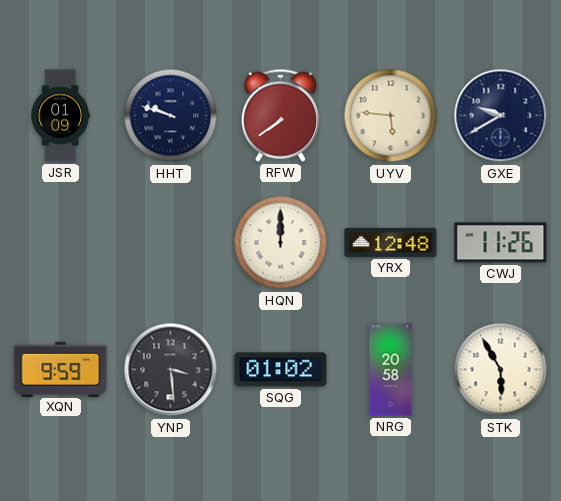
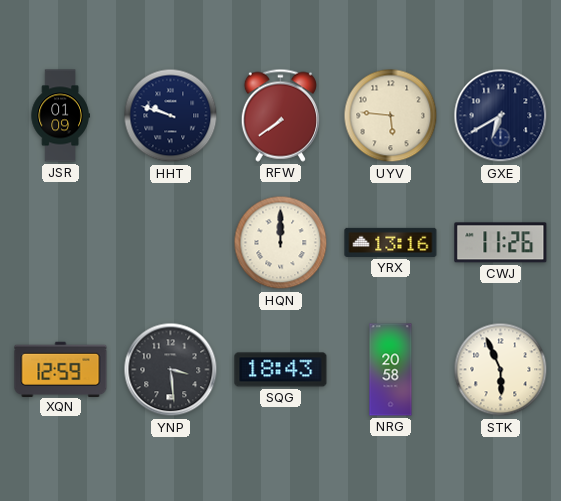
GXE: 9:40 -> 6:40 (501, 116)
YRX: 12:48 -> 13:16 (391, 242)
XQN: 9:59 -> 12:59 (61, 369)
SQG: 01:02 -> 18:43 (281, 370)
STK: 5:55 -> 5:56 (501, 370)
